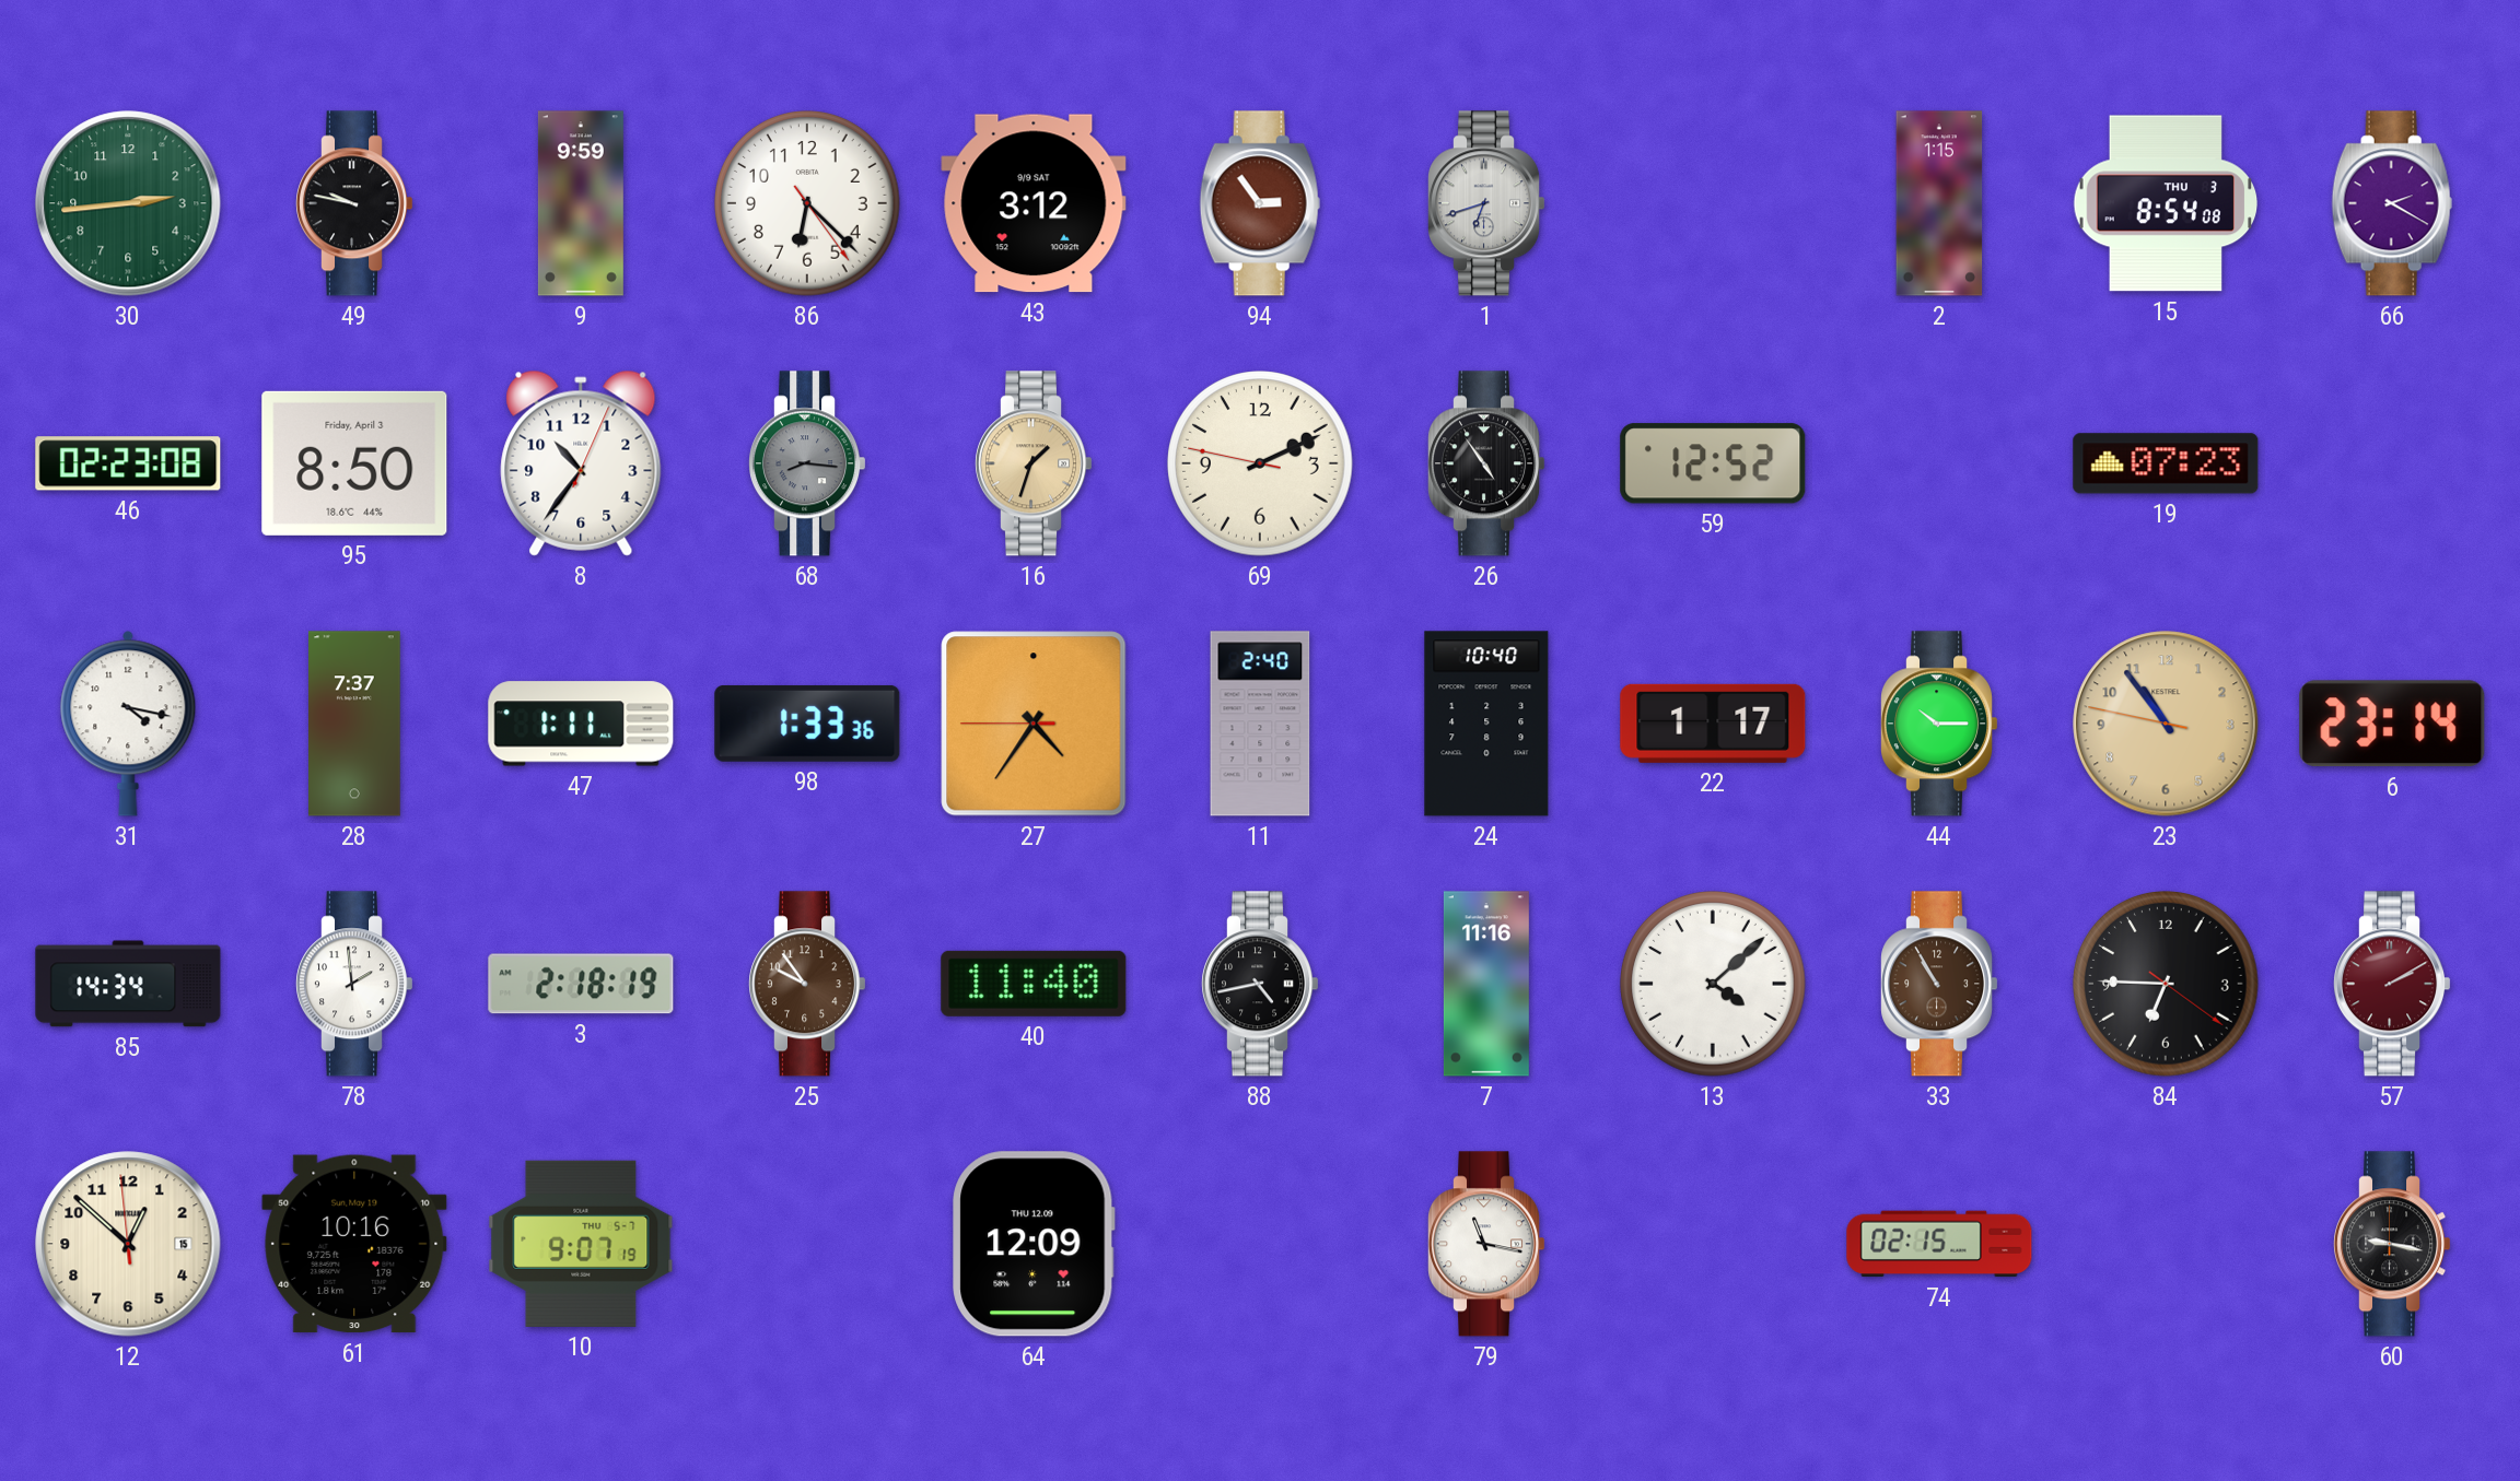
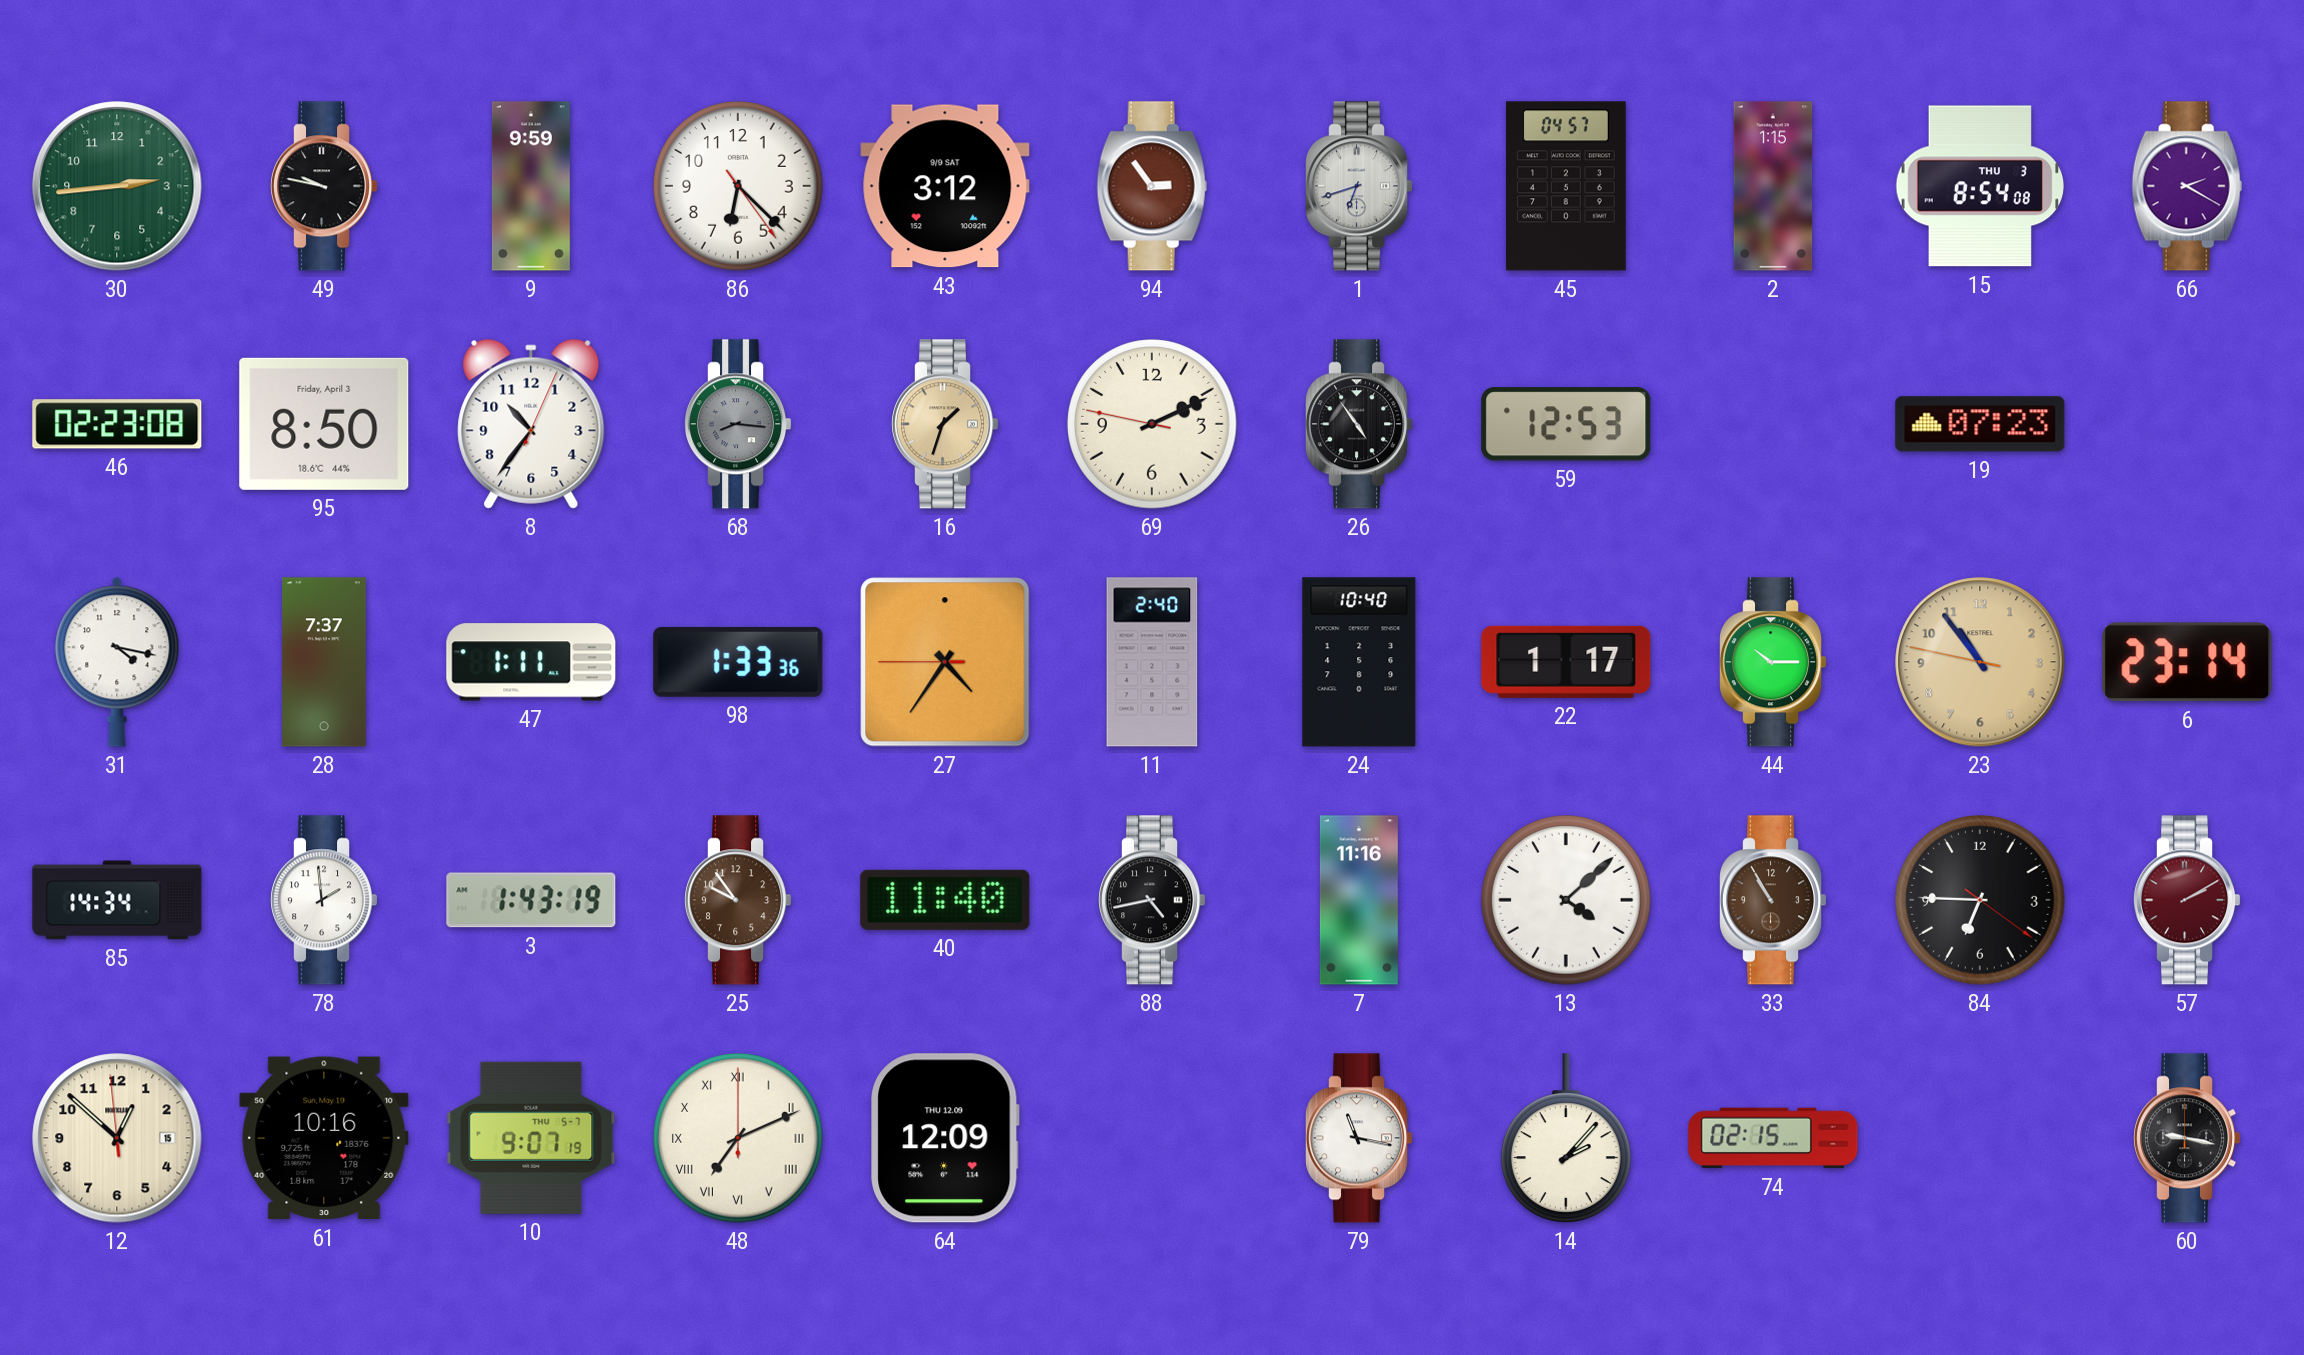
45: none -> 04:57 (1566, 186)
59: 12:52 -> 12:53 (1566, 424)
3: 2:18 -> 1:43 (531, 900)
48: none -> 7:11 (738, 1138)
14: none -> 2:07 (1566, 1138)
